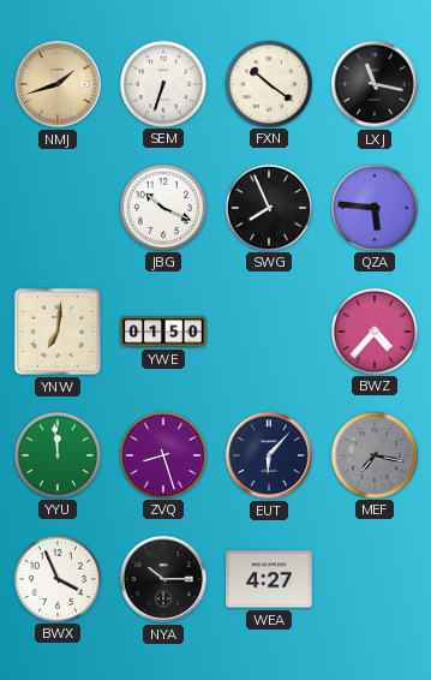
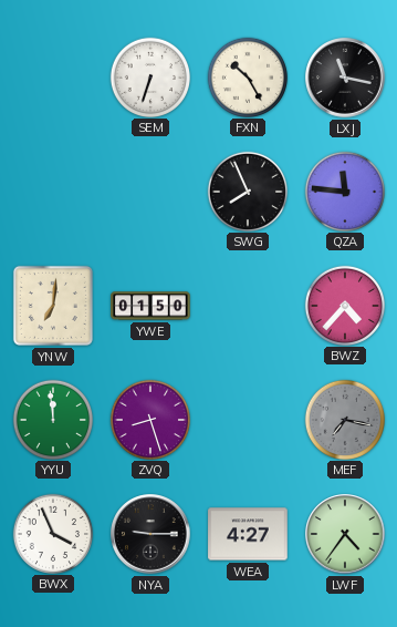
NMJ: 1:42 -> none (58, 84)
FXN: 10:21 -> 10:25 (247, 76)
JBG: 10:19 -> none (162, 207)
QZA: 5:46 -> 11:46 (344, 191)
EUT: 6:07 -> none (269, 455)
NYA: 10:15 -> 9:15 (150, 534)
LWF: none -> 4:36 (345, 534)
